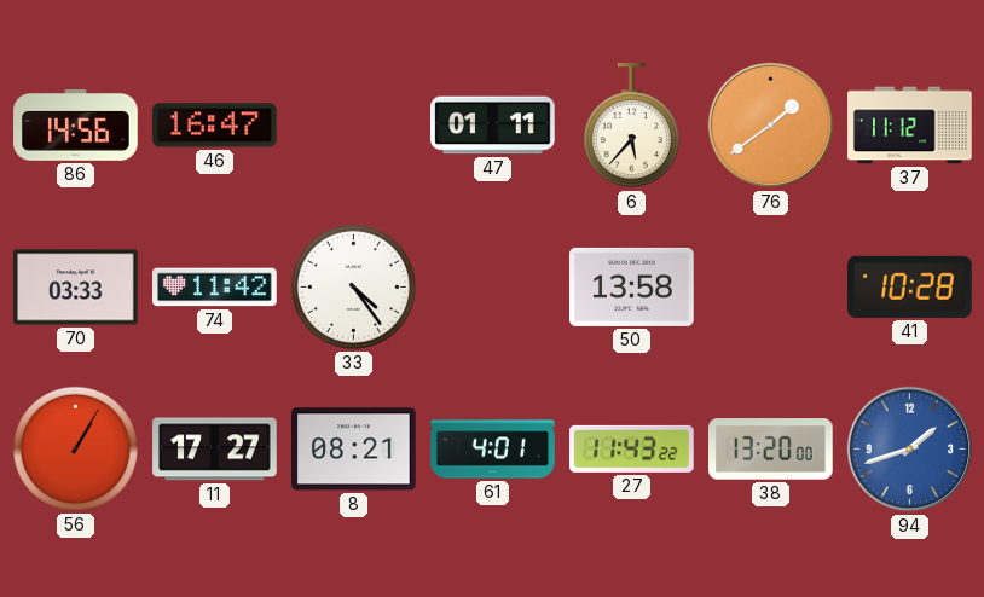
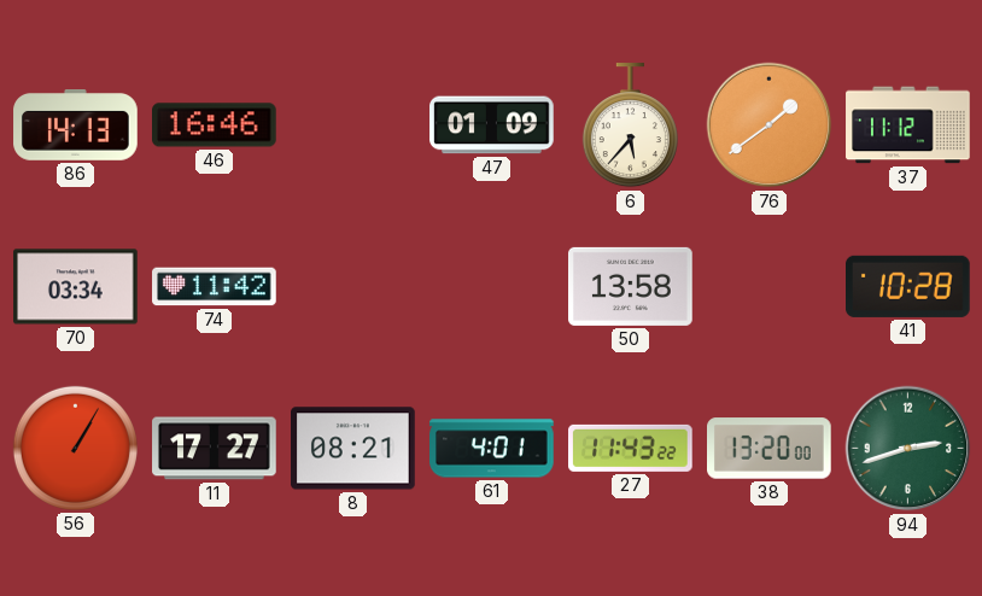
86: 14:56 -> 14:13 (76, 125)
46: 16:47 -> 16:46 (215, 125)
47: 01:11 -> 01:09 (492, 125)
70: 03:33 -> 03:34 (76, 287)
33: 4:24 -> none (353, 286)
94: 1:42 -> 2:42 (908, 449)
94 dial: blue -> green (908, 449)
